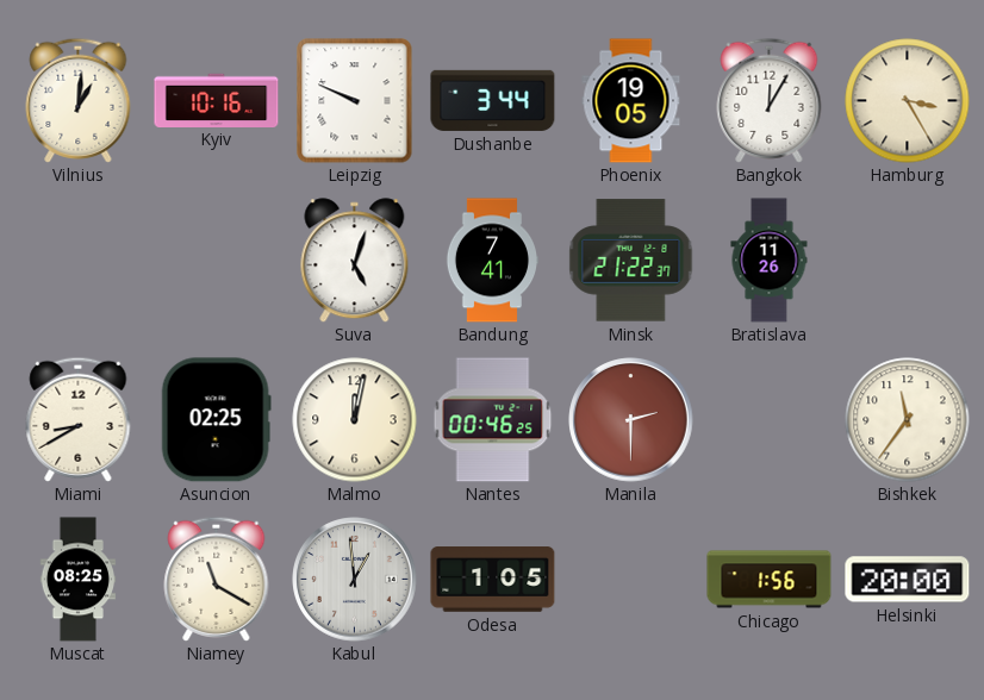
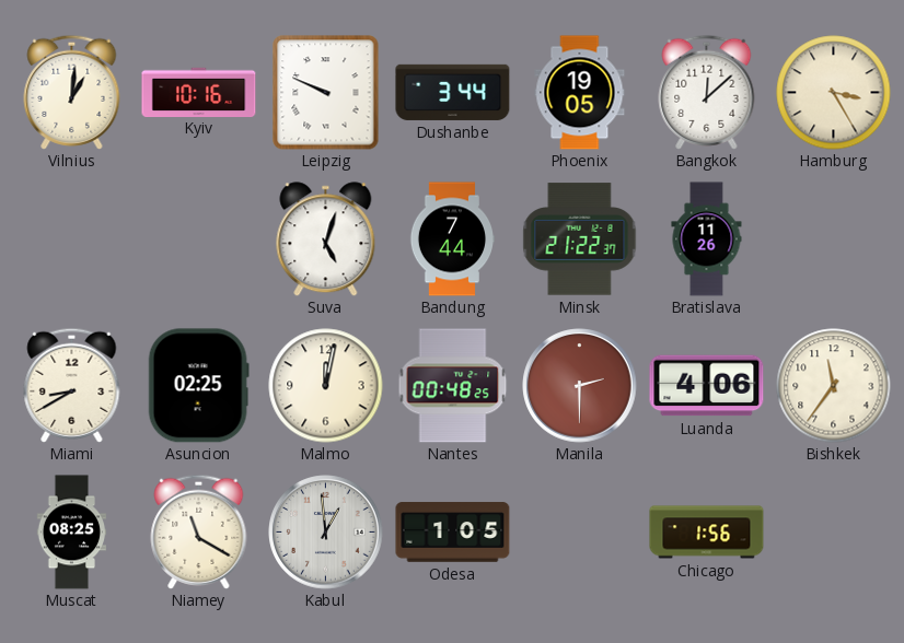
Bangkok: 12:05 -> 12:08 (707, 92)
Bandung: 7:41 -> 7:44 (451, 239)
Nantes: 00:46 -> 00:48 (453, 386)
Luanda: none -> 4:06 (707, 386)
Helsinki: 20:00 -> none (908, 580)
